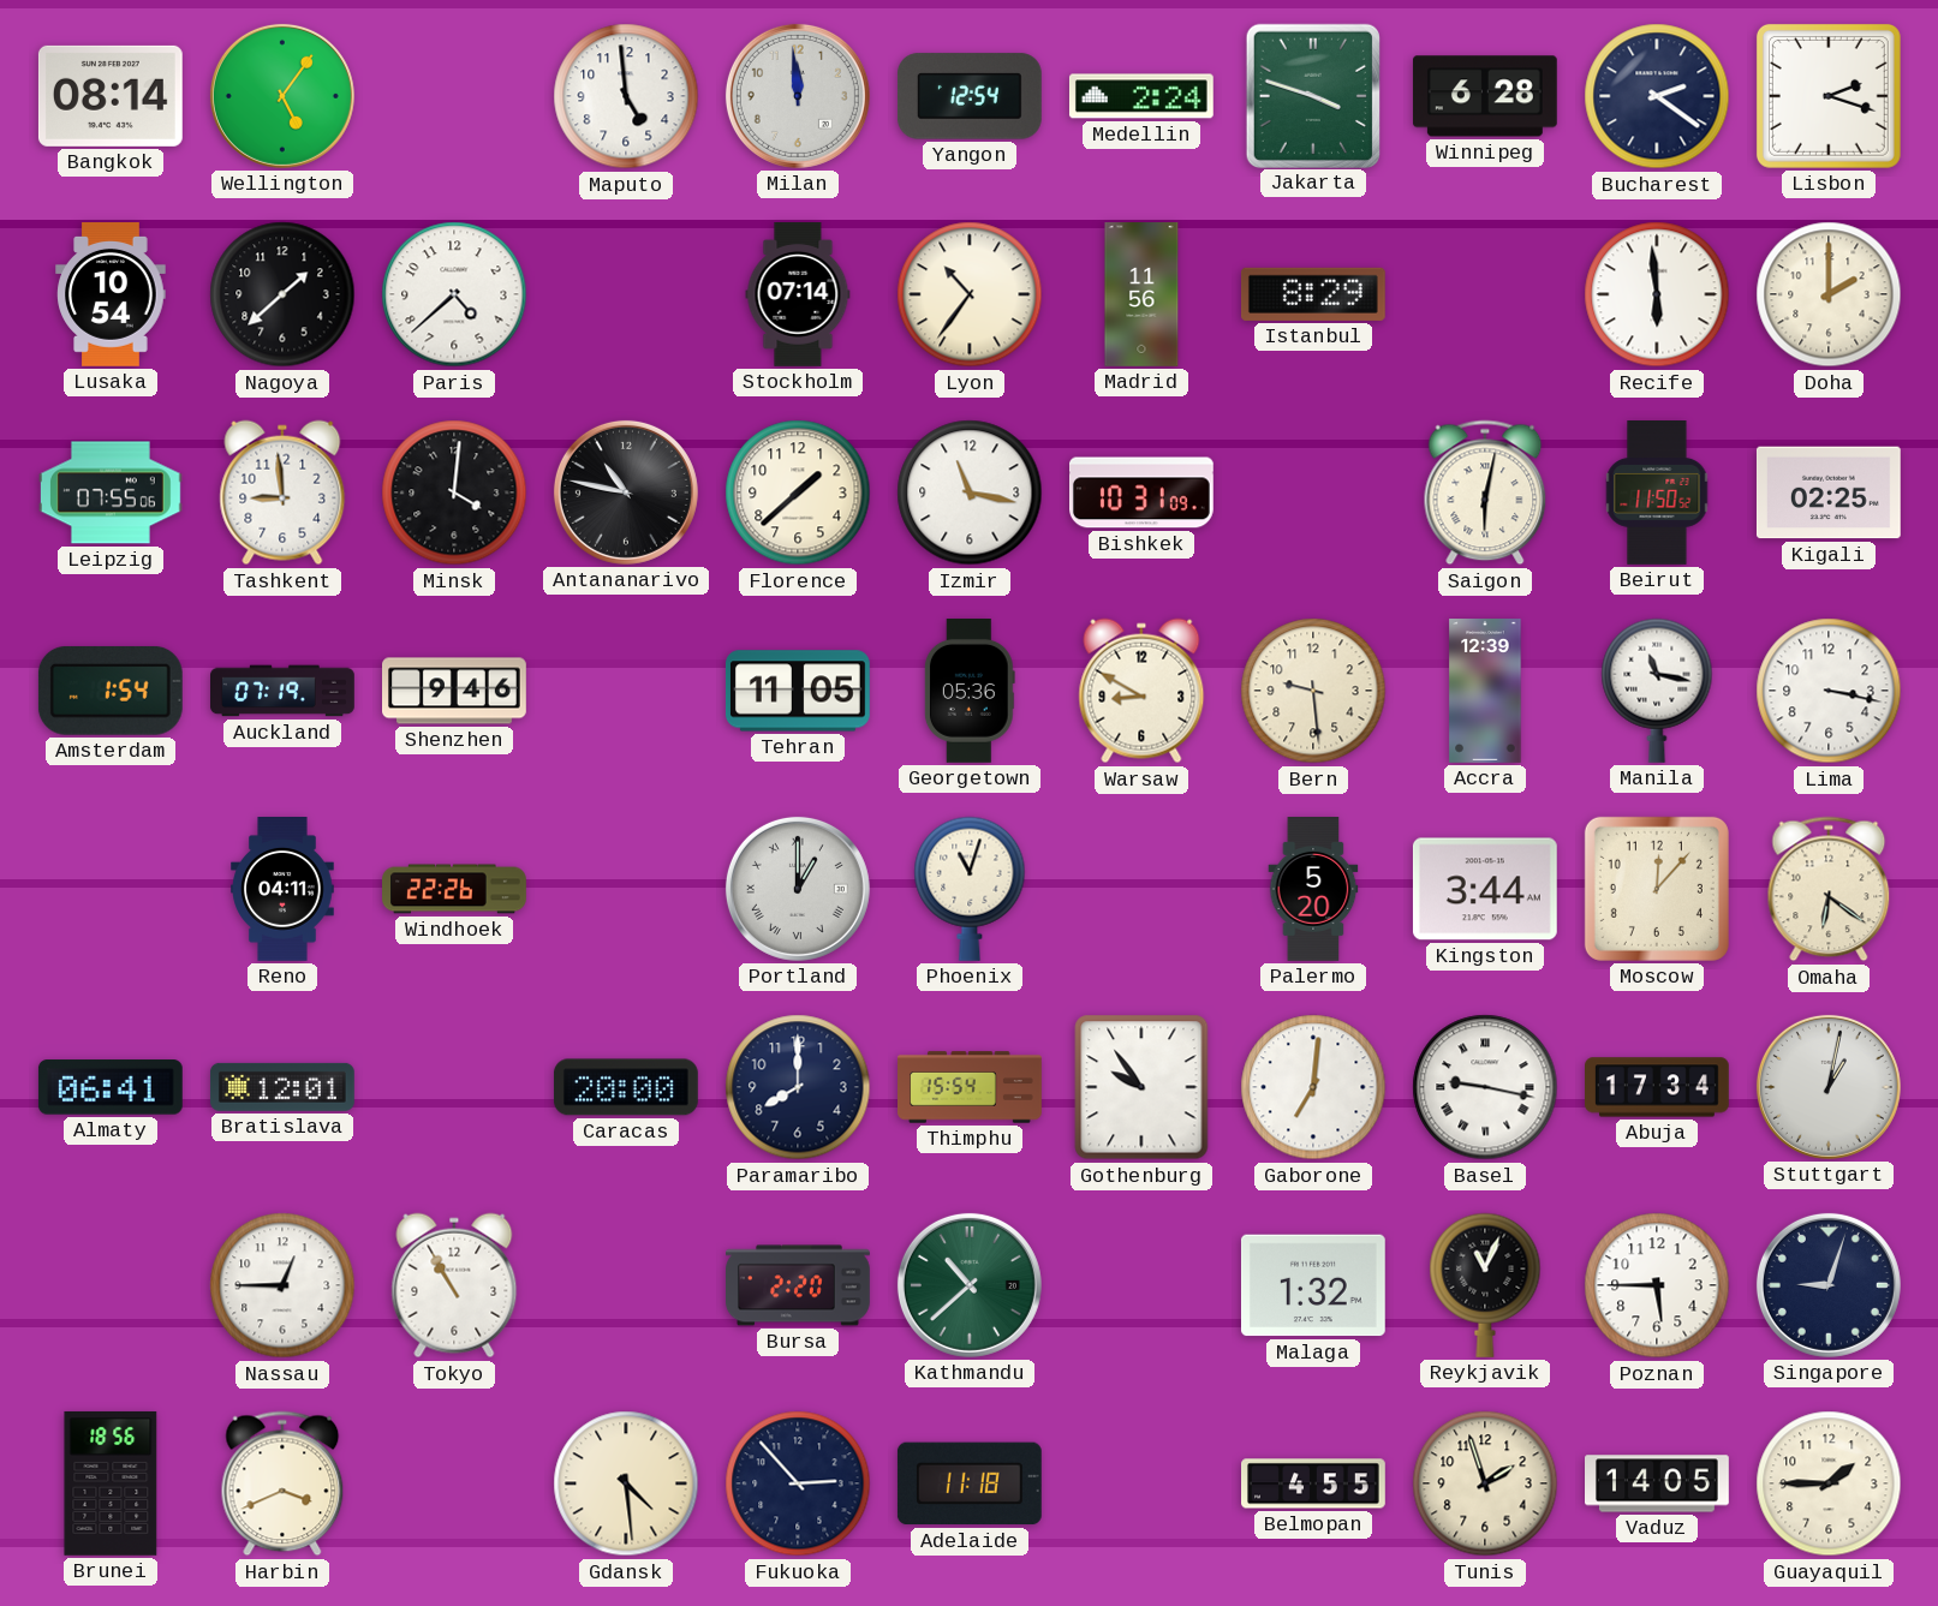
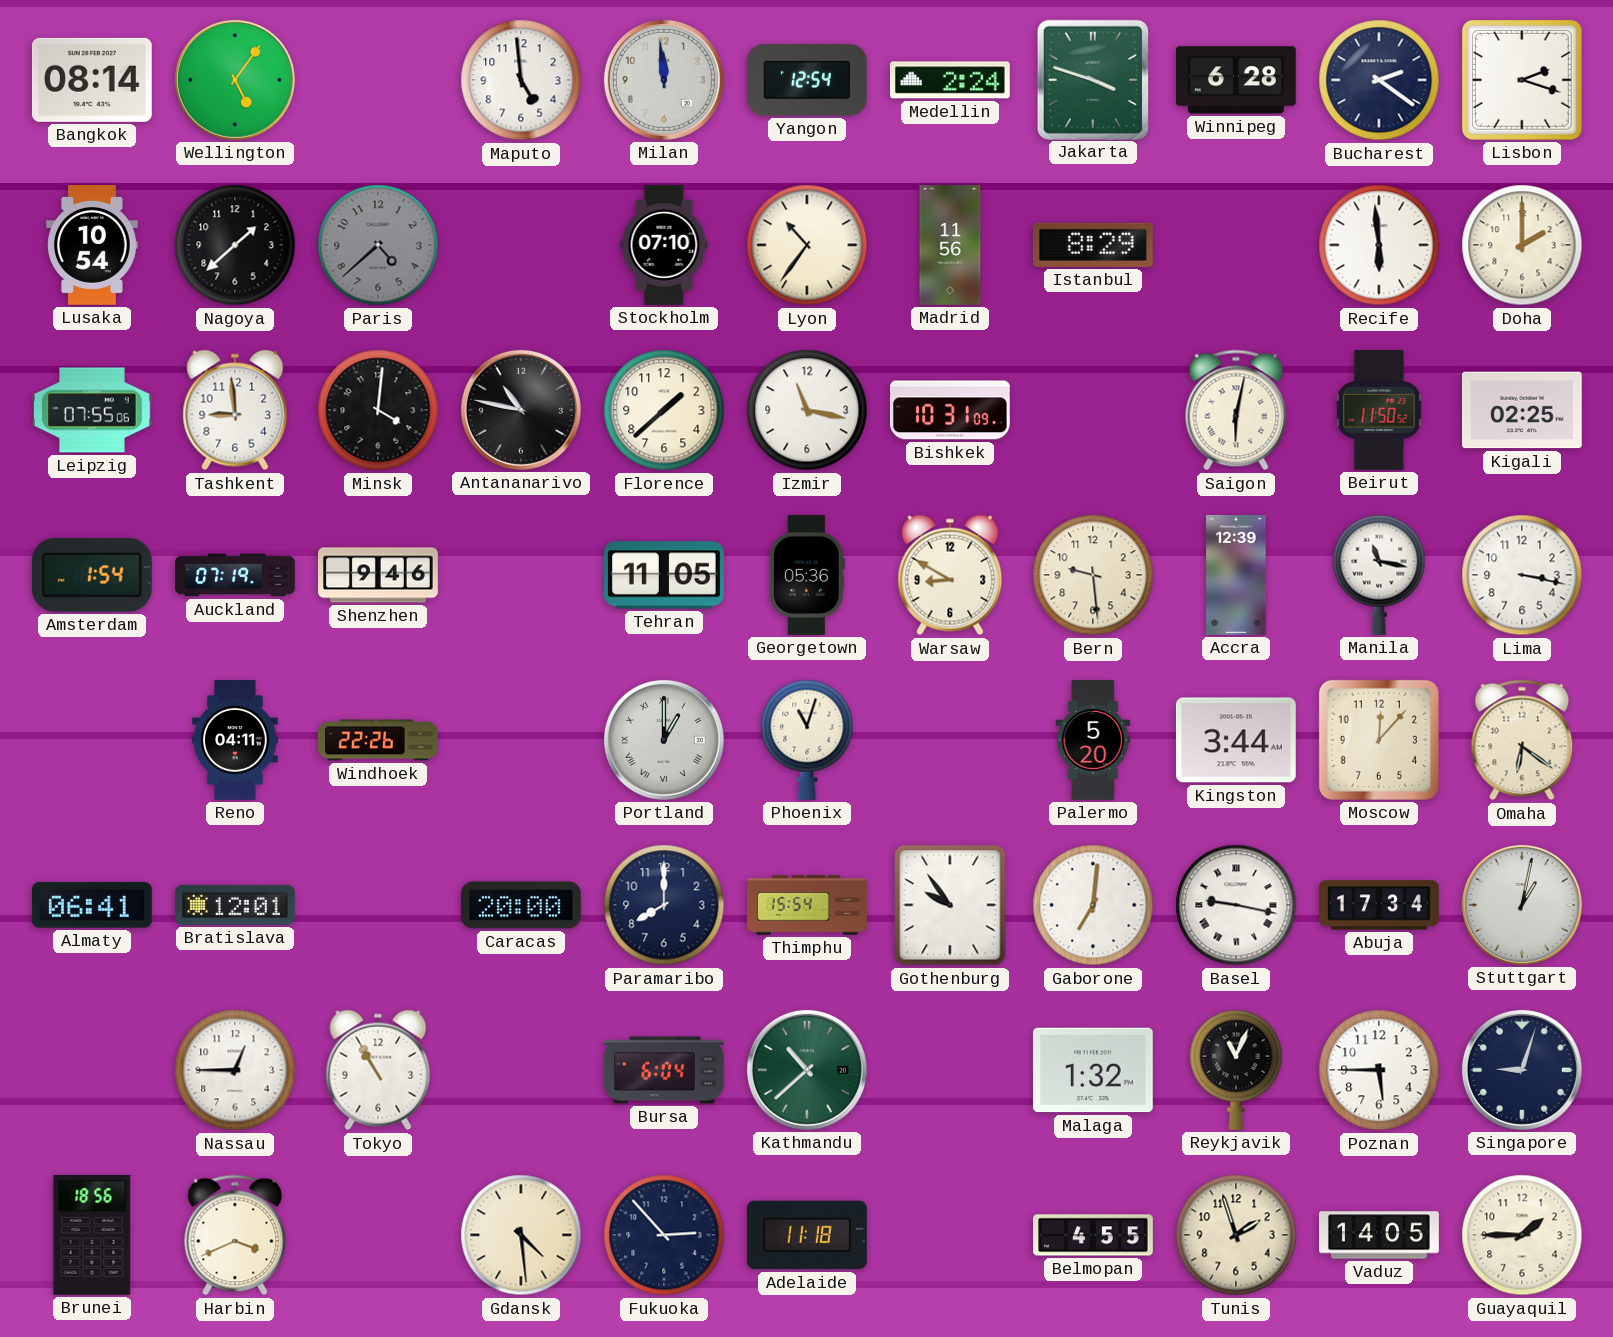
Paris dial: white -> grey (378, 245)
Stockholm: 07:14 -> 07:10 (664, 246)
Bursa: 2:20 -> 6:04 (665, 1070)
